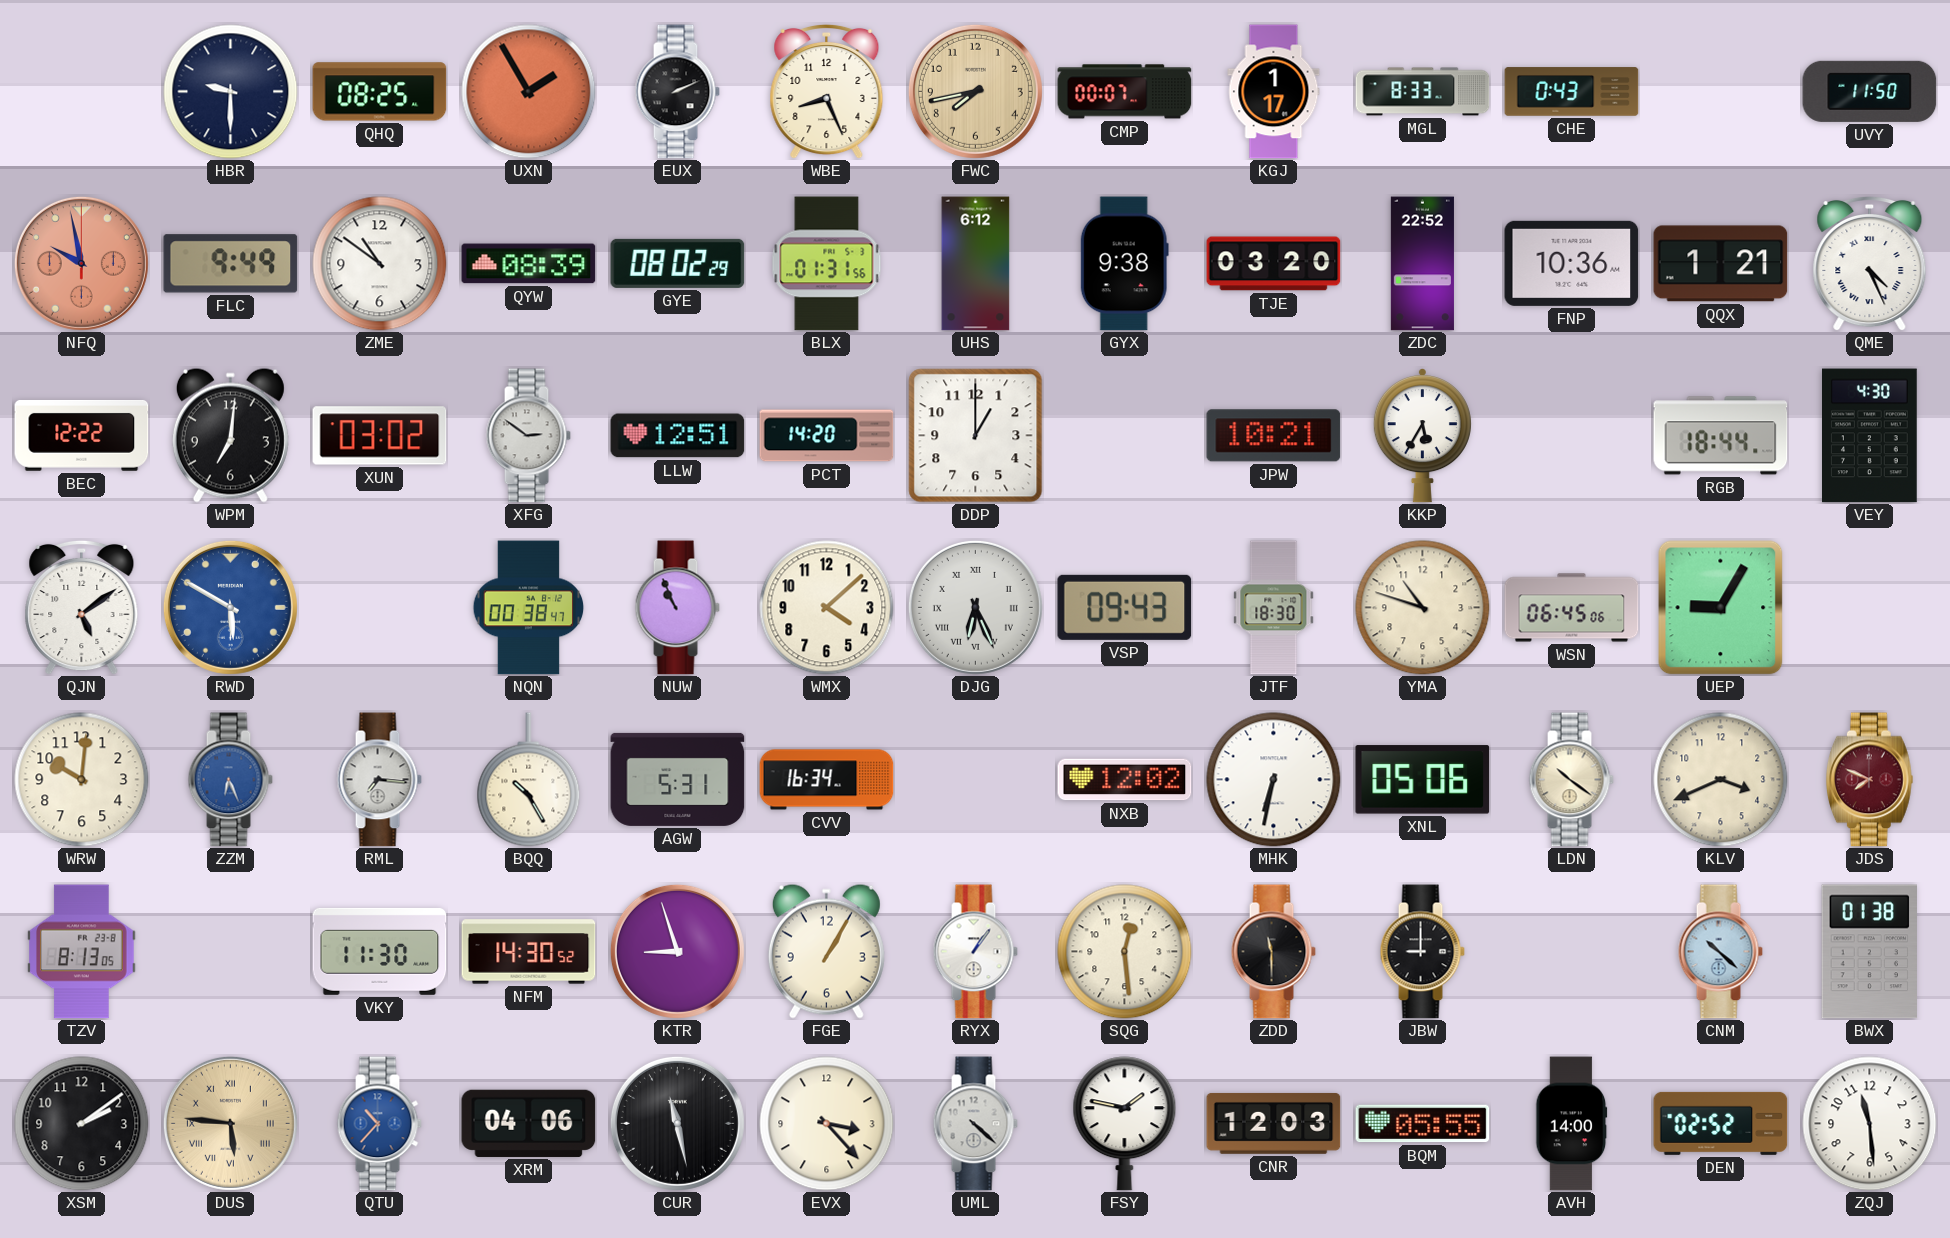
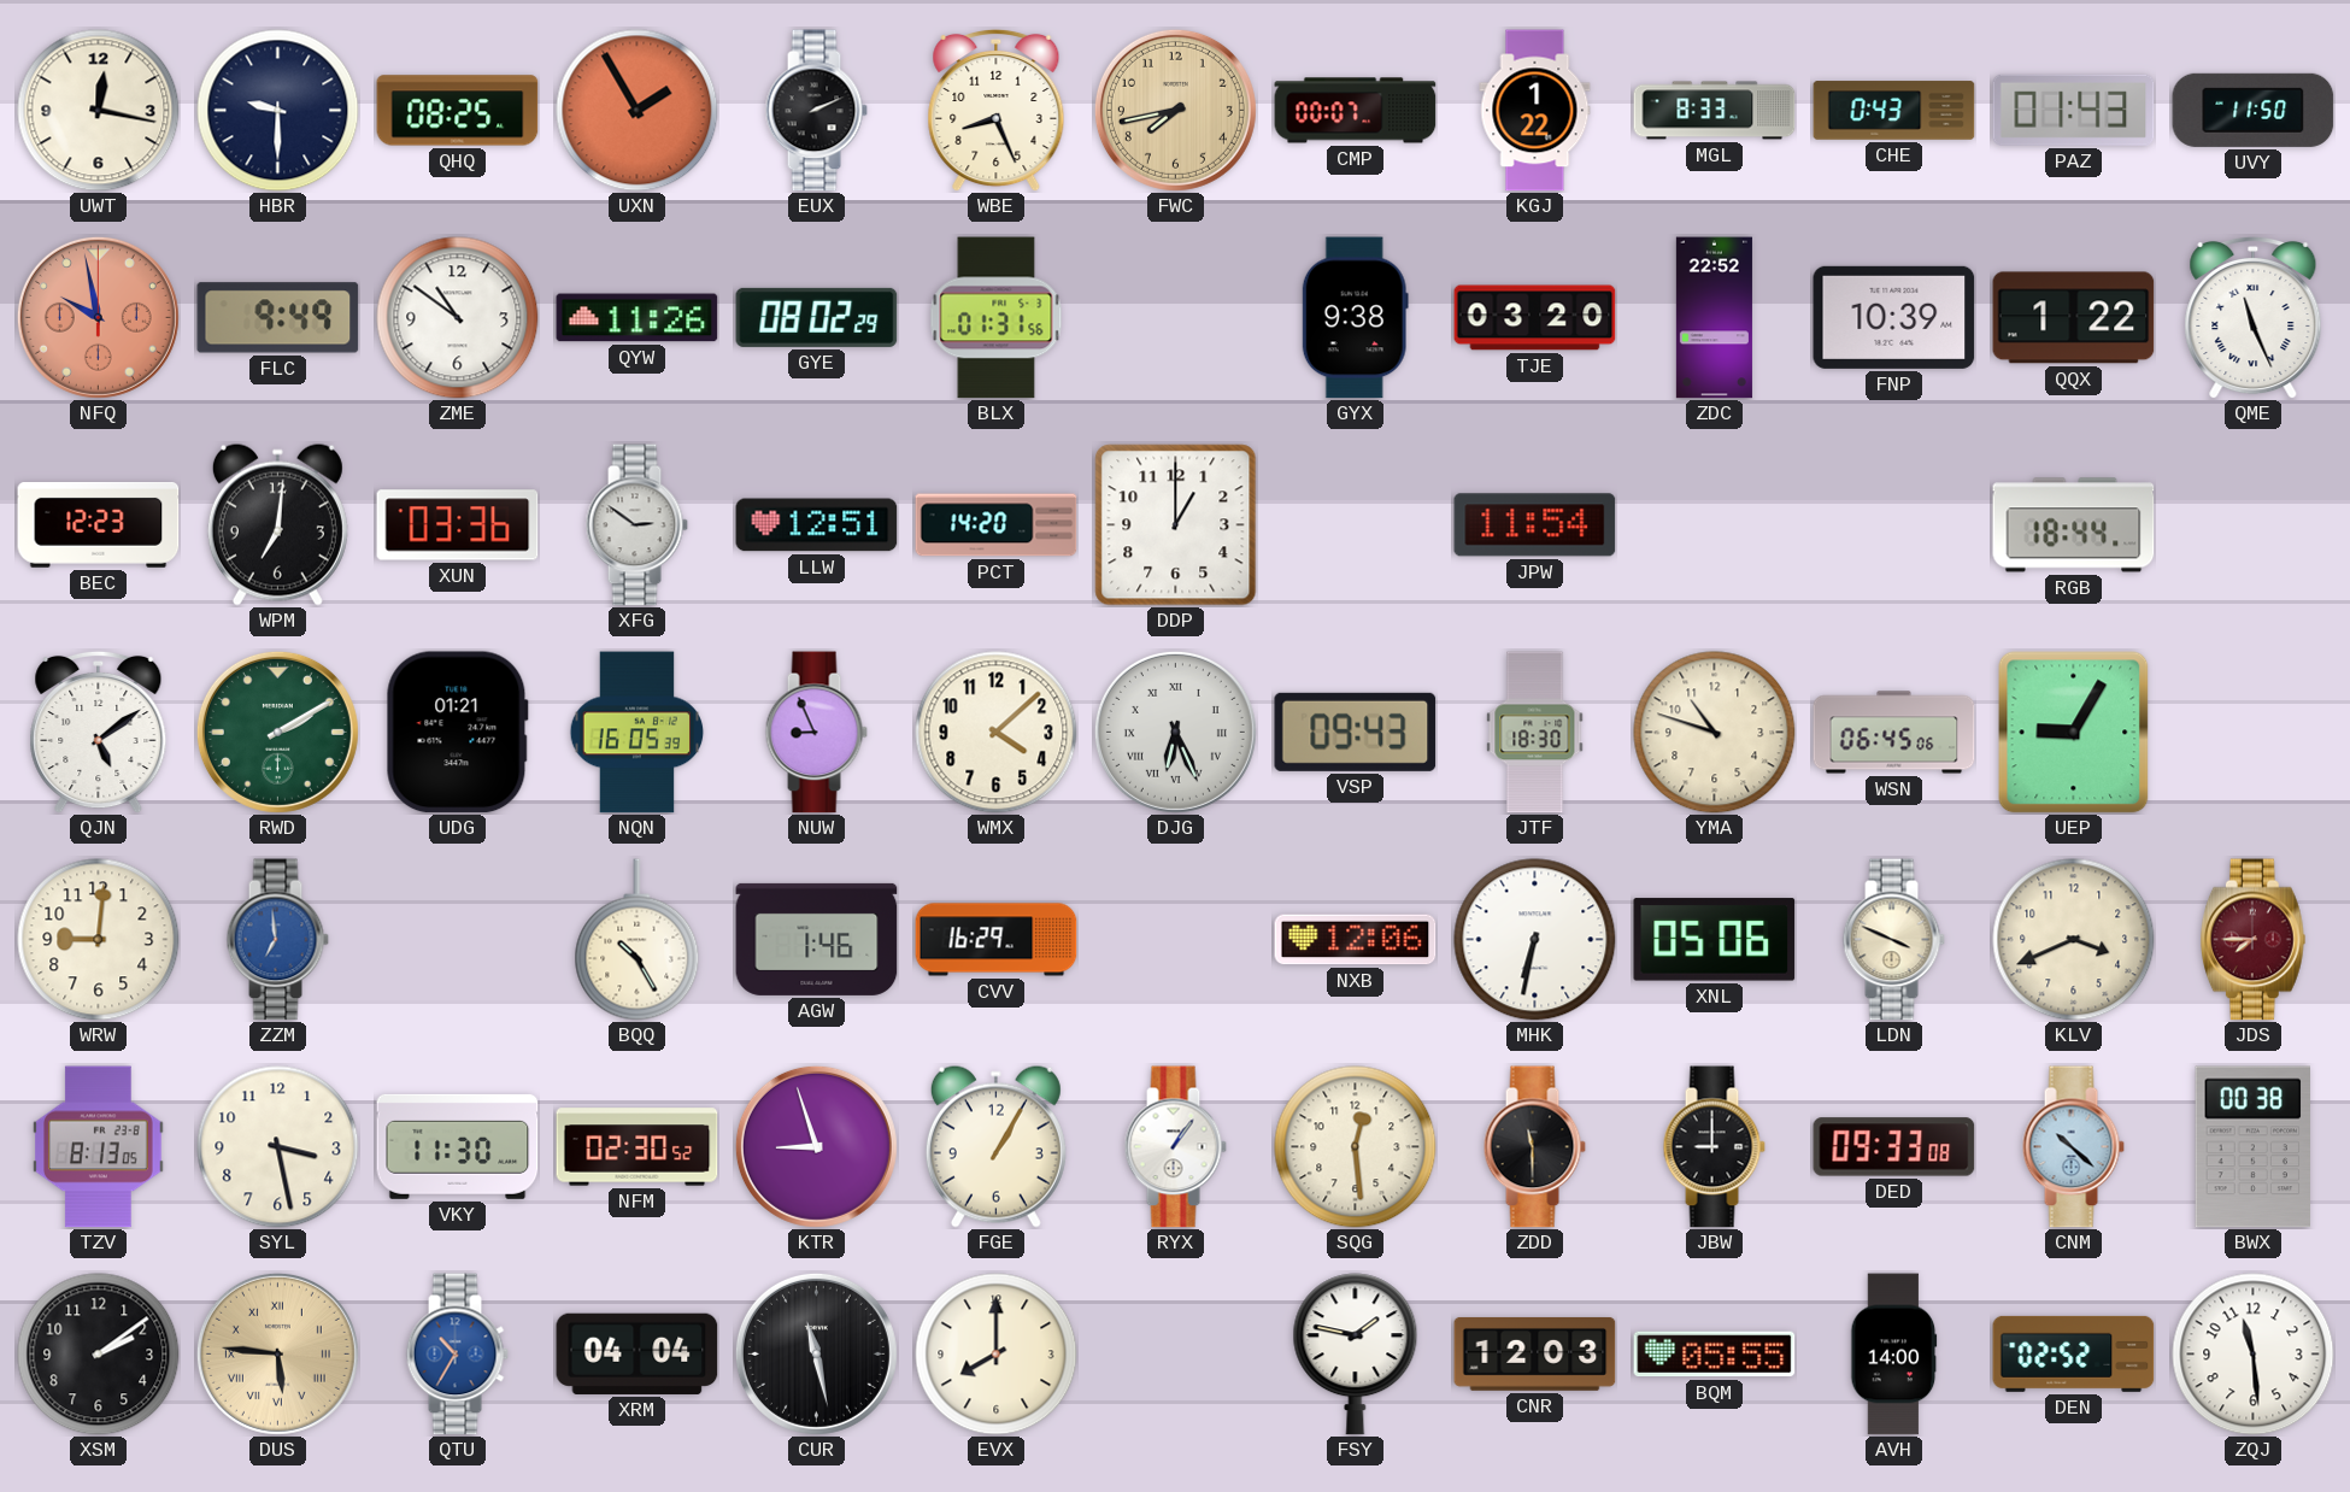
UWT: none -> 12:17 (99, 111)
KGJ: 1:17 -> 1:22 (1535, 111)
PAZ: none -> 01:43 (2074, 110)
QYW: 08:39 -> 11:26 (638, 318)
UHS: 6:12 -> none (976, 264)
FNP: 10:36 -> 10:39 (1894, 317)
QQX: 1:21 -> 1:22 (2074, 318)
QME: 4:26 -> 11:26 (2254, 317)
BEC: 12:22 -> 12:23 (99, 524)
XUN: 03:02 -> 03:36 (458, 525)
JPW: 10:21 -> 11:54 (1535, 525)
KKP: 5:35 -> none (1422, 436)
VEY: 4:30 -> none (1870, 436)
RWD: 5:50 -> 2:10 (277, 732)
RWD dial: blue -> green (277, 732)
UDG: none -> 01:21 (457, 733)
NQN: 00:38 -> 16:05 (638, 733)
NUW: 10:56 -> 8:56 (816, 733)
WRW: 10:01 -> 9:01 (99, 940)
ZZM: 6:26 -> 6:59 (277, 940)
RML: 7:16 -> none (379, 780)
AGW: 5:31 -> 1:46 (817, 939)
CVV: 16:34 -> 16:29 (997, 940)
NXB: 12:02 -> 12:06 (1356, 940)
LDN: 10:21 -> 3:49 (1893, 940)
JDS: 7:49 -> 7:45 (2252, 940)
SYL: none -> 3:28 (278, 1147)
NFM: 14:30 -> 02:30 (638, 1147)
DED: none -> 09:33 (1894, 1147)
BWX: 01:38 -> 00:38 (2252, 1147)
QTU: 10:37 -> 10:35 (457, 1355)
XRM: 04:06 -> 04:04 (638, 1353)
EVX: 3:23 -> 8:00 (997, 1355)
UML: 4:22 -> none (975, 1124)
